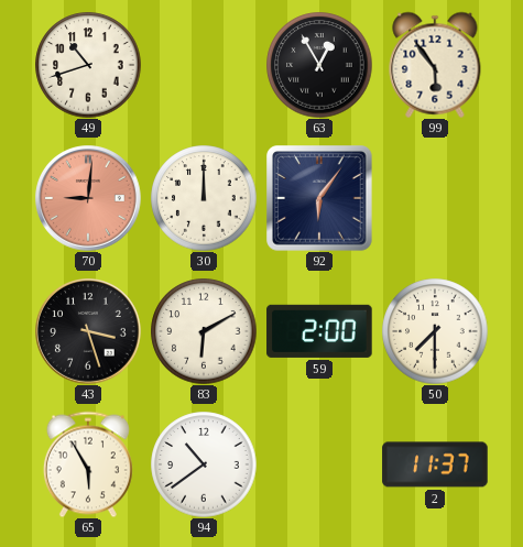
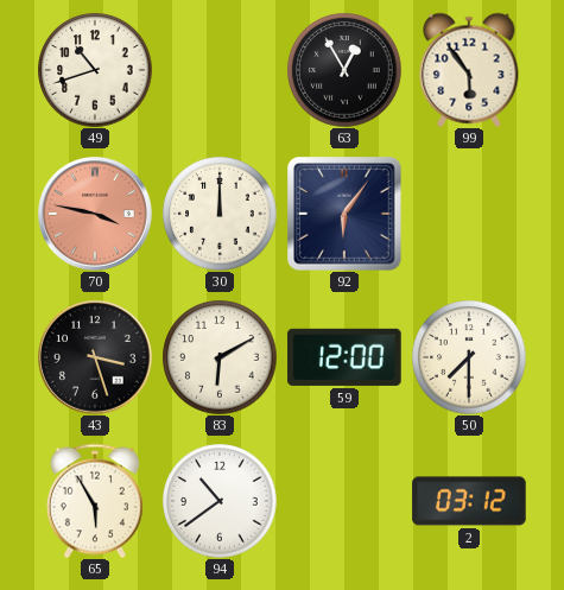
70: 9:01 -> 3:47 (96, 215)
59: 2:00 -> 12:00 (344, 357)
2: 11:37 -> 03:12 (469, 501)
